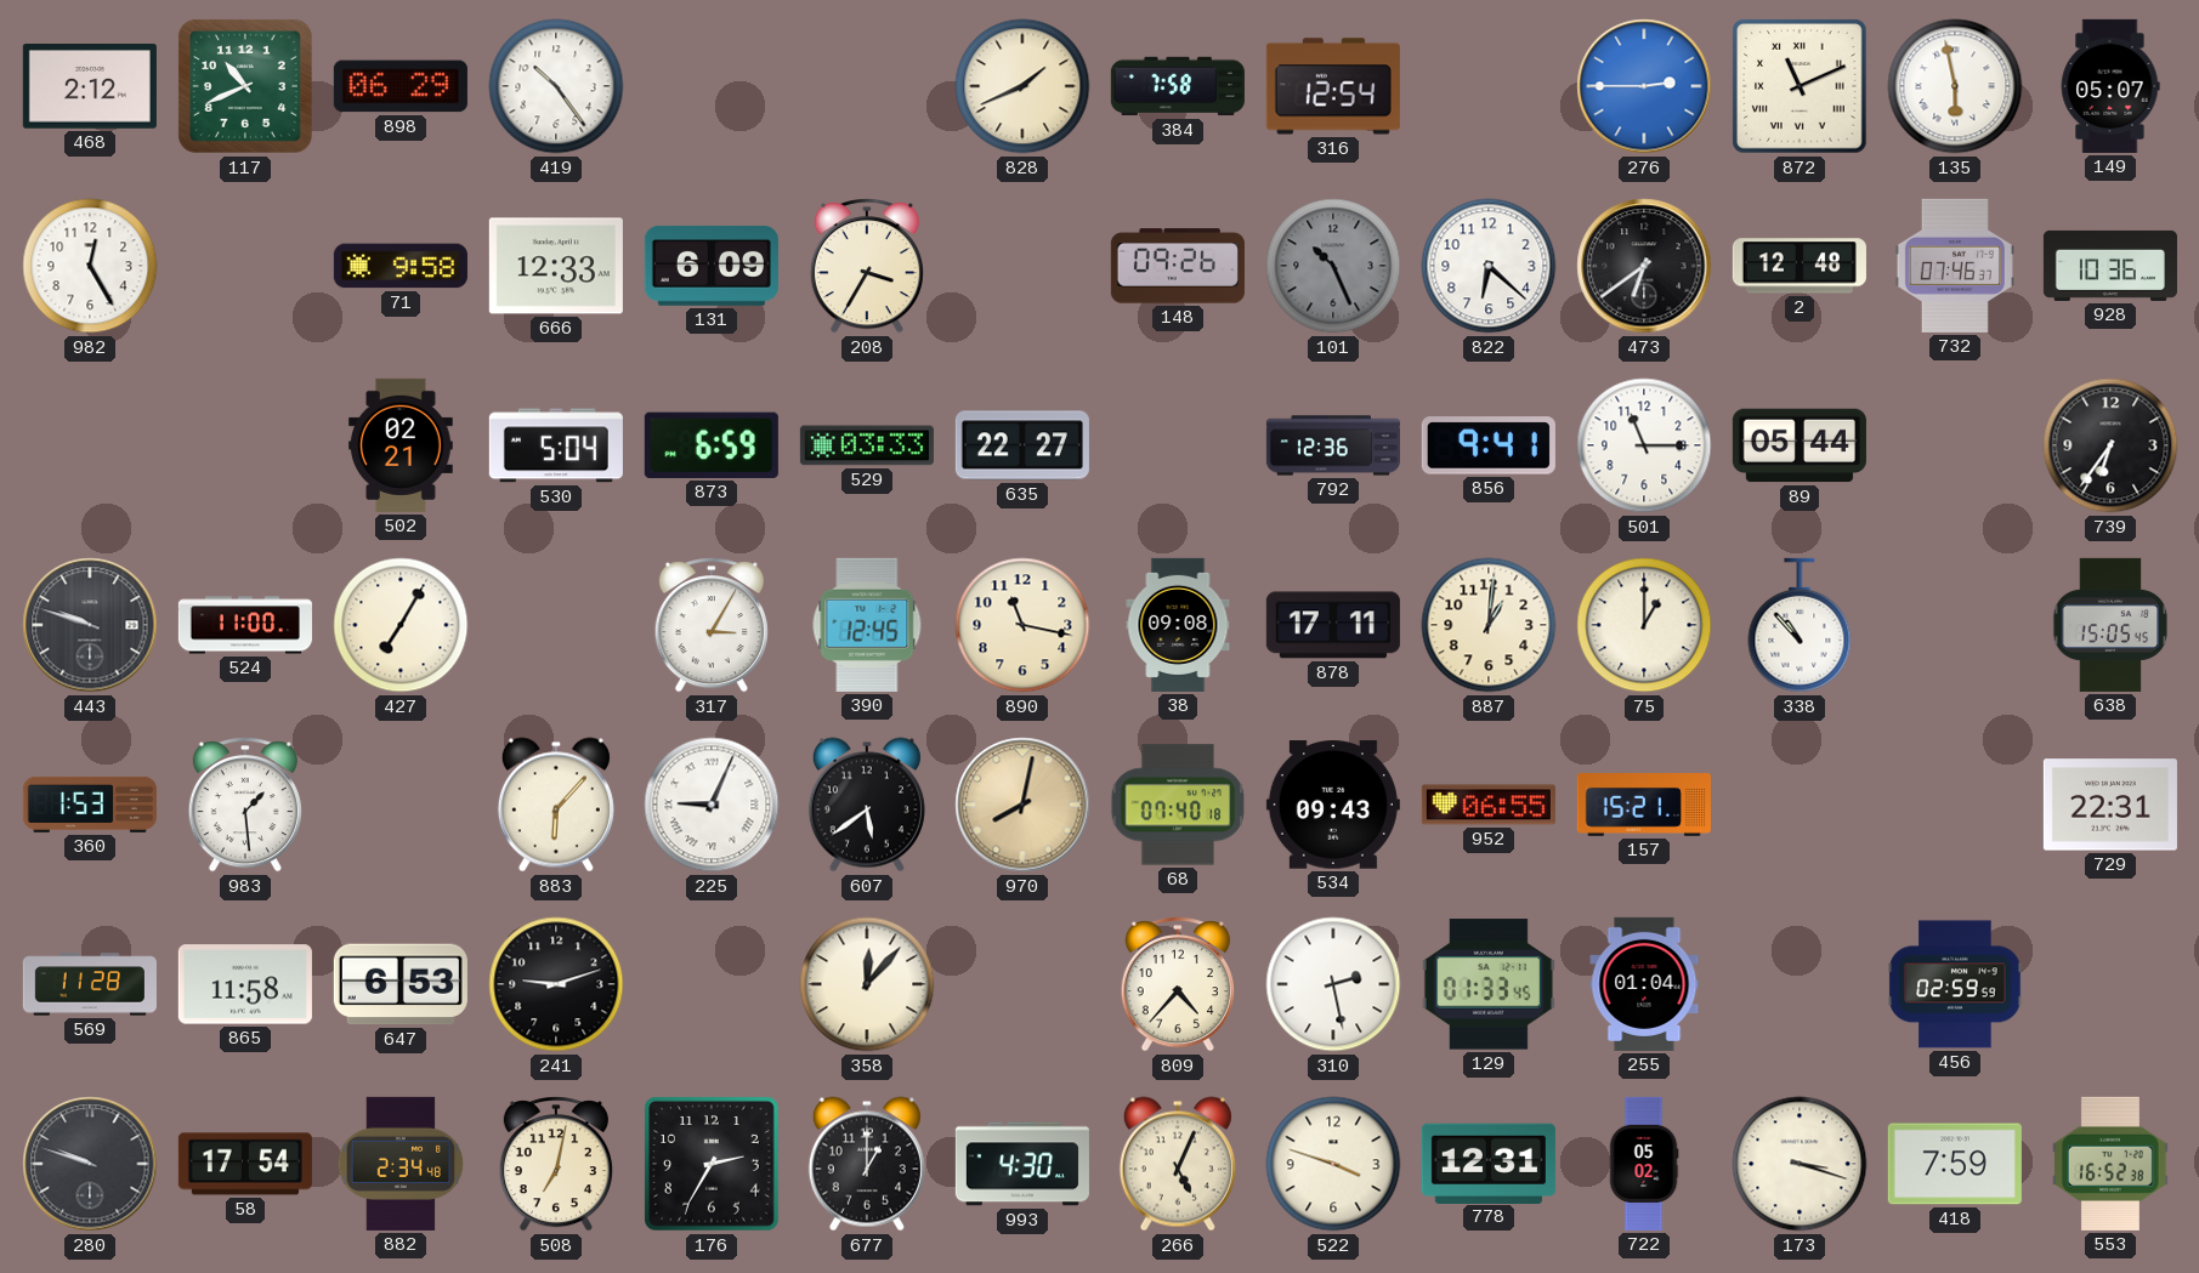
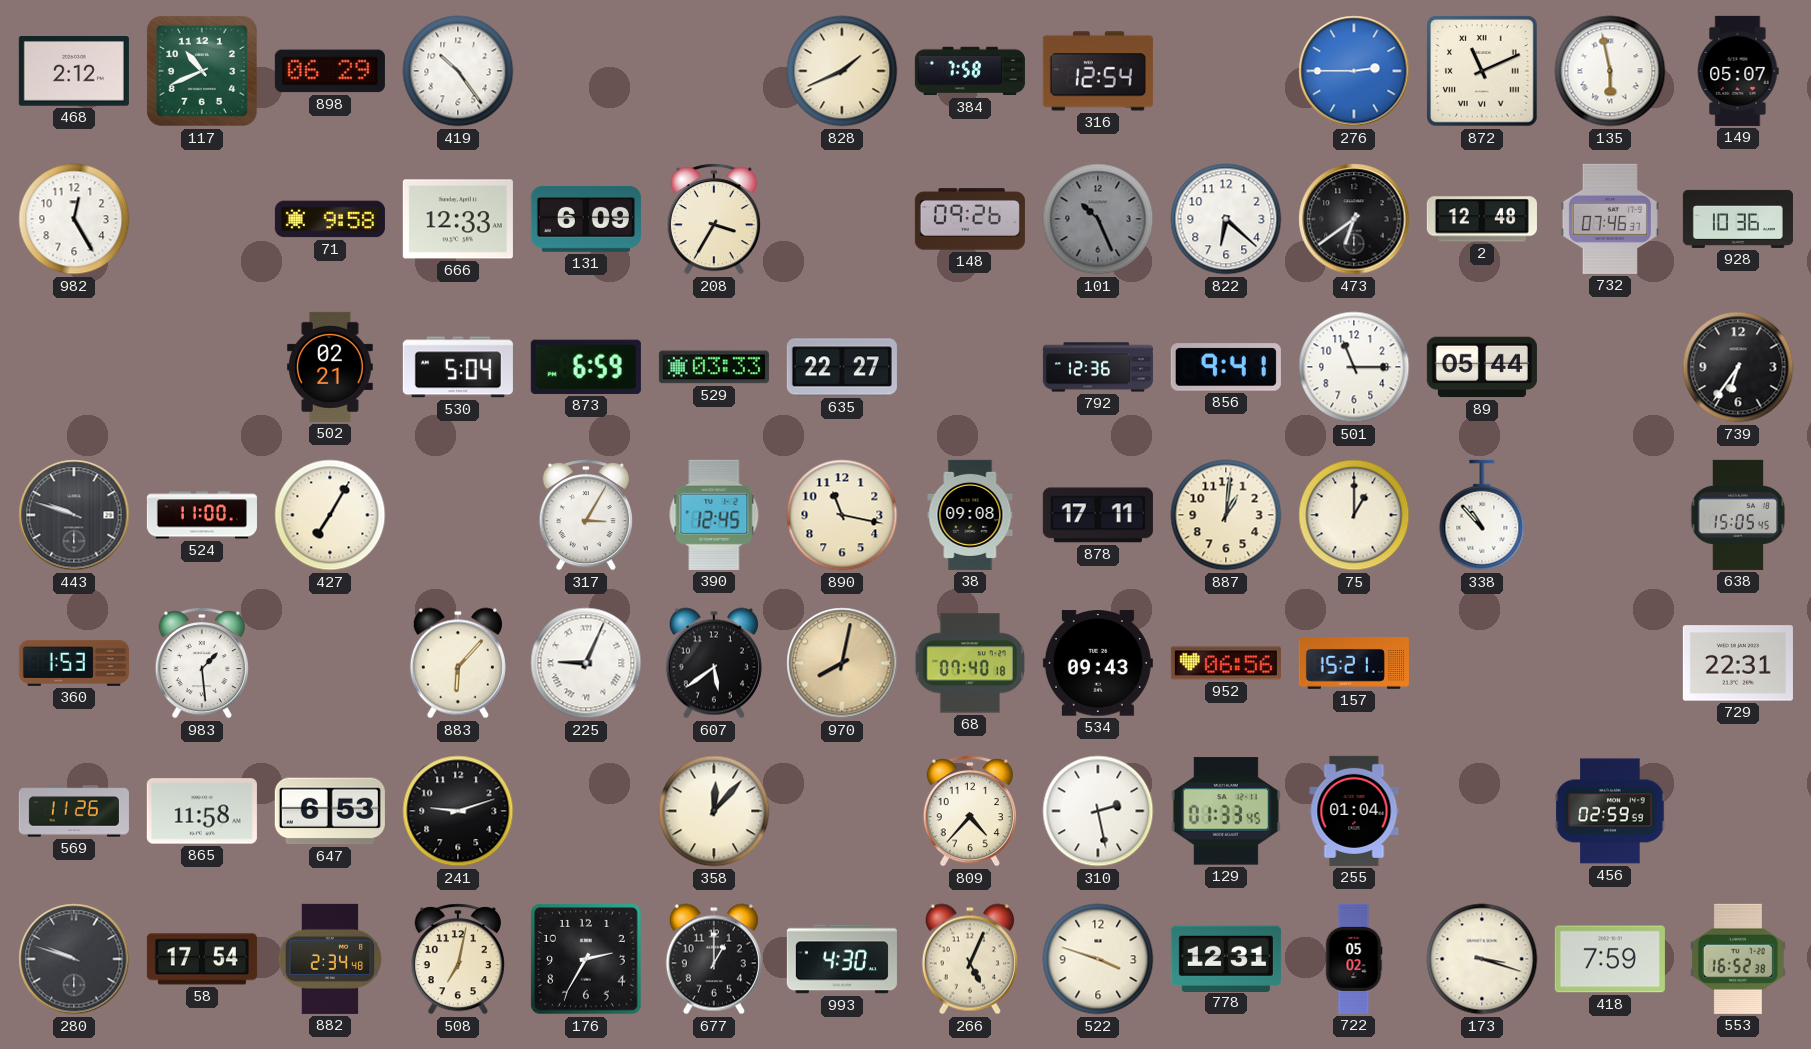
952: 06:55 -> 06:56 (1226, 663)
569: 11:28 -> 11:26 (74, 811)
